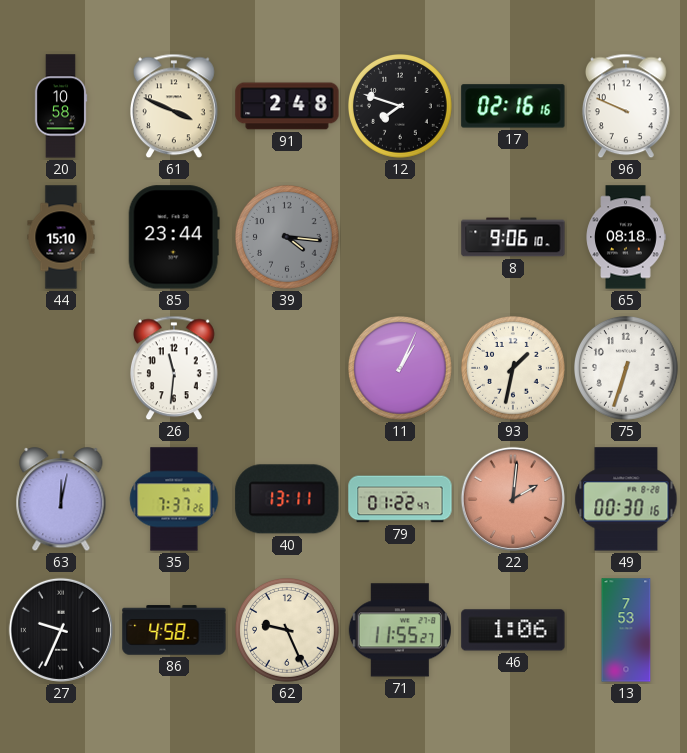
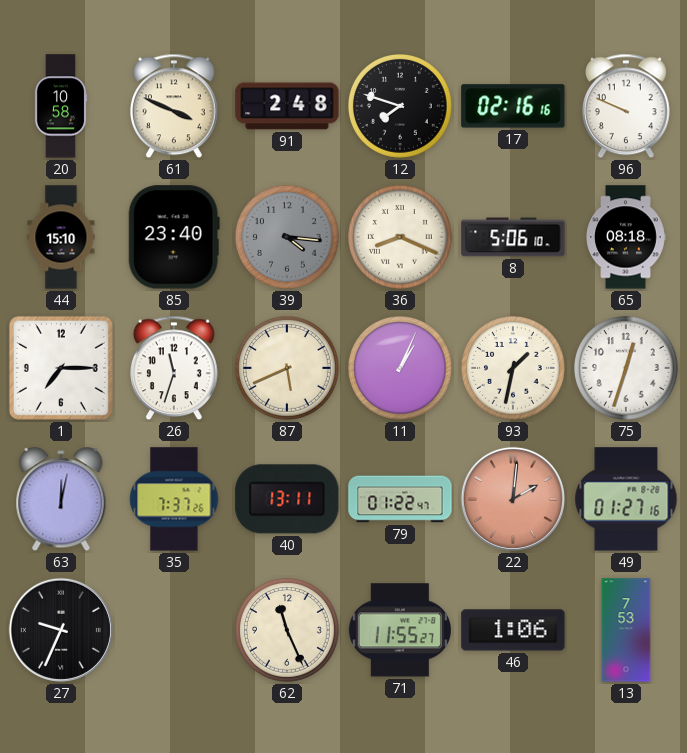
85: 23:44 -> 23:40 (174, 237)
36: none -> 8:19 (401, 238)
8: 9:06 -> 5:06 (513, 237)
1: none -> 7:15 (61, 368)
26: 11:31 -> 11:33 (175, 368)
87: none -> 5:41 (288, 369)
75: 6:33 -> 12:33 (627, 369)
49: 00:30 -> 01:27 (626, 499)
86: 4:58 -> none (174, 630)
62: 9:26 -> 11:26 (288, 631)
